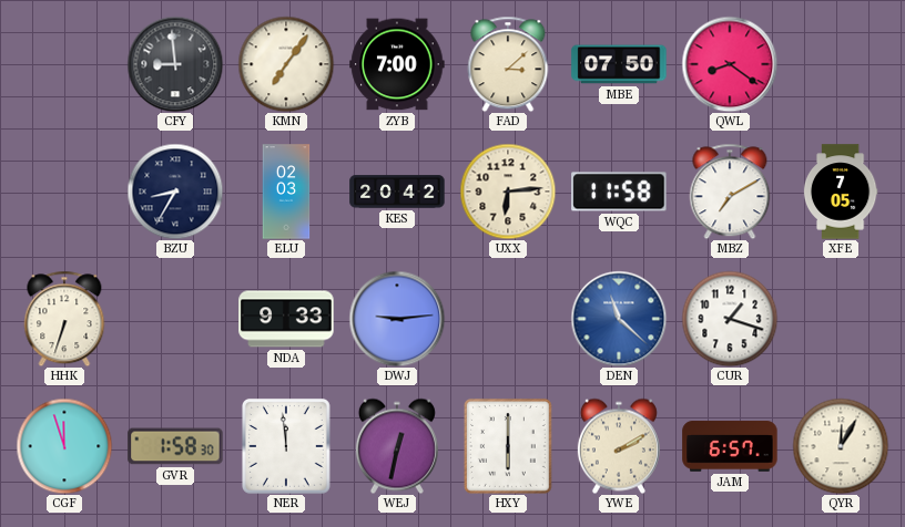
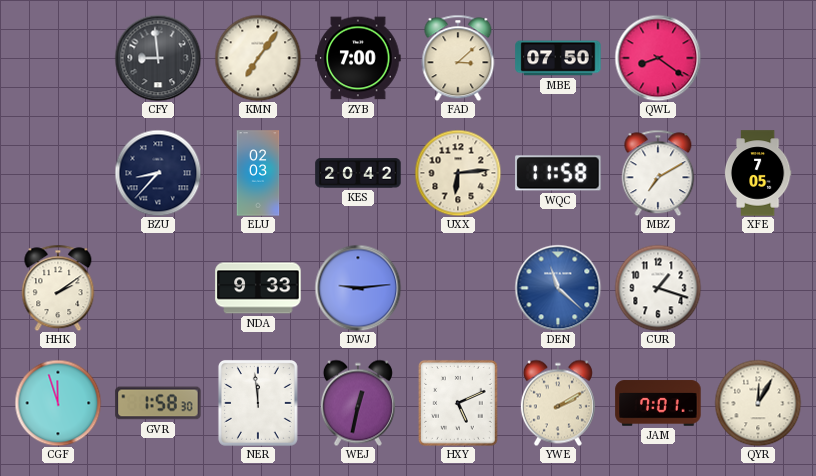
BZU: 8:35 -> 8:37 (158, 173)
HHK: 6:33 -> 2:09 (58, 288)
HXY: 6:00 -> 5:11 (458, 403)
JAM: 6:57 -> 7:01 (658, 403)
